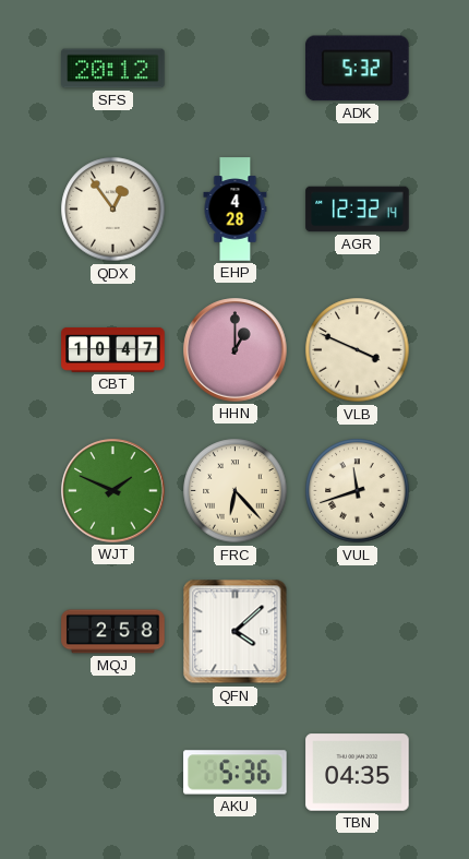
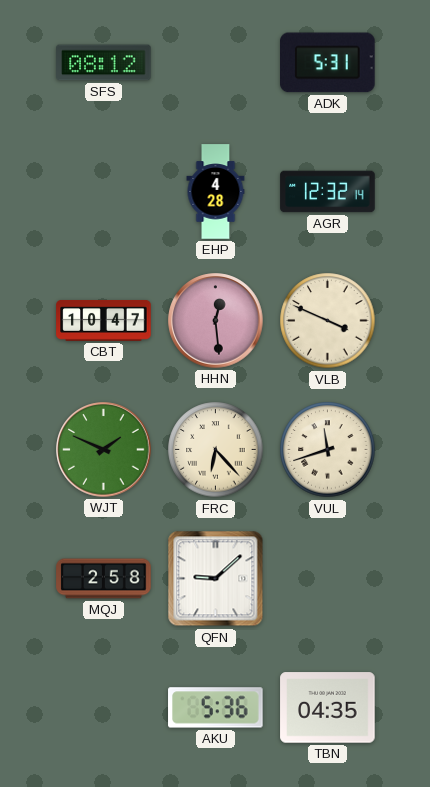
SFS: 20:12 -> 08:12 (104, 63)
ADK: 5:32 -> 5:31 (328, 63)
QDX: 12:54 -> none (113, 210)
HHN: 1:00 -> 12:29 (216, 321)
QFN: 4:08 -> 9:08 (216, 579)
